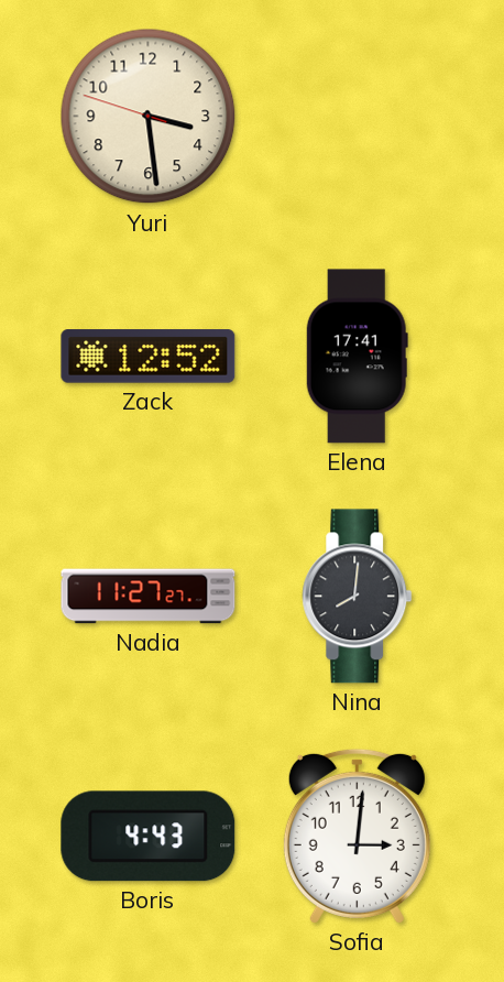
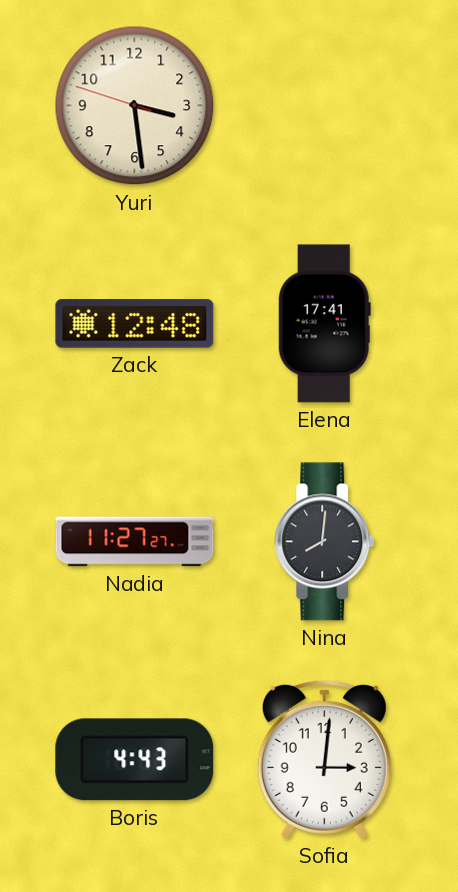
Zack: 12:52 -> 12:48 (135, 324)
